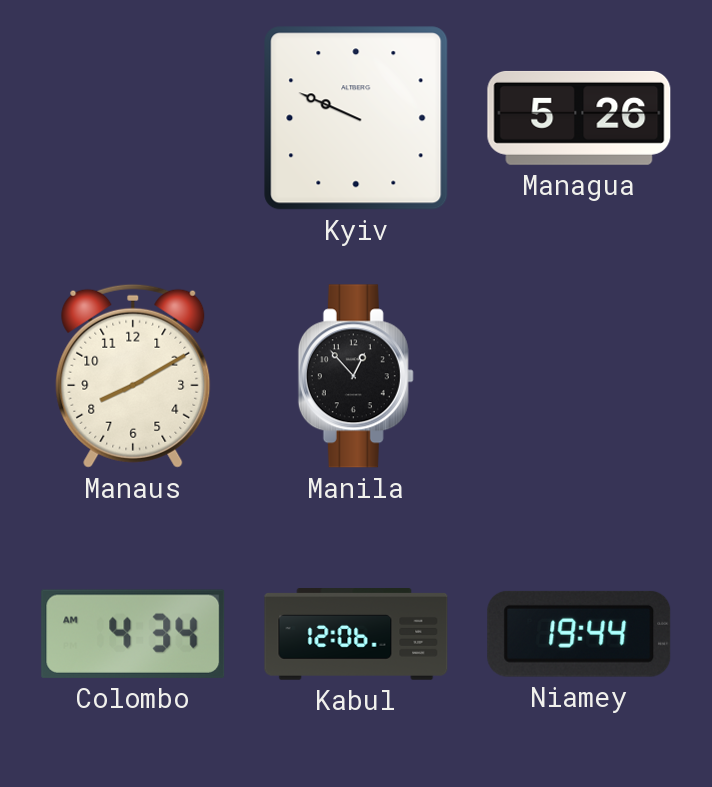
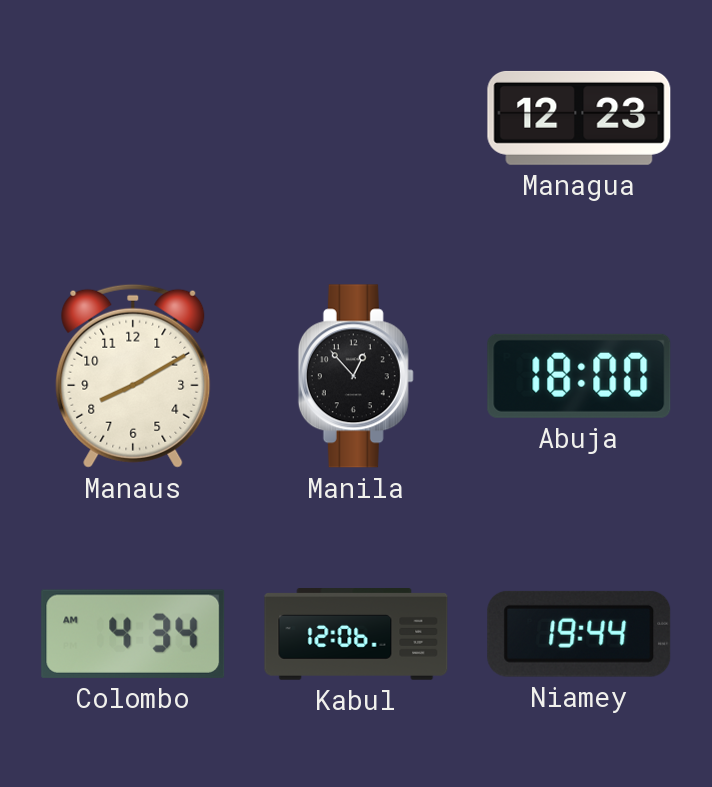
Kyiv: 9:49 -> none (356, 118)
Managua: 5:26 -> 12:23 (579, 118)
Abuja: none -> 18:00 (579, 376)
